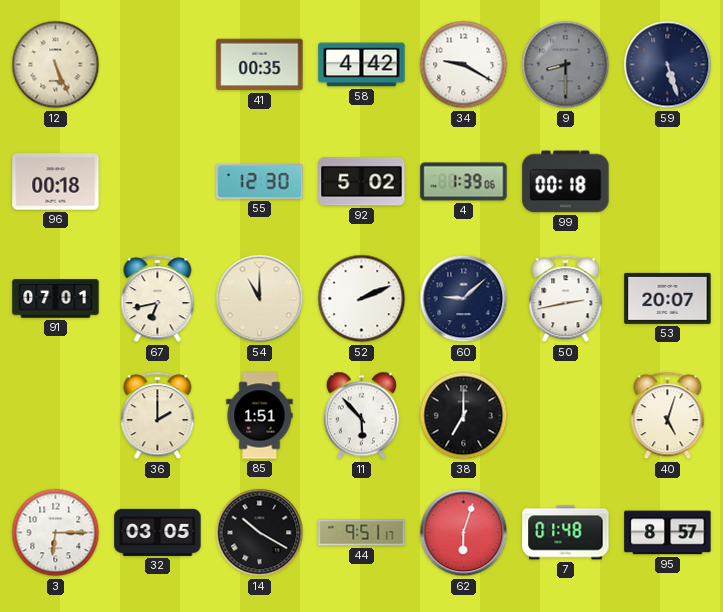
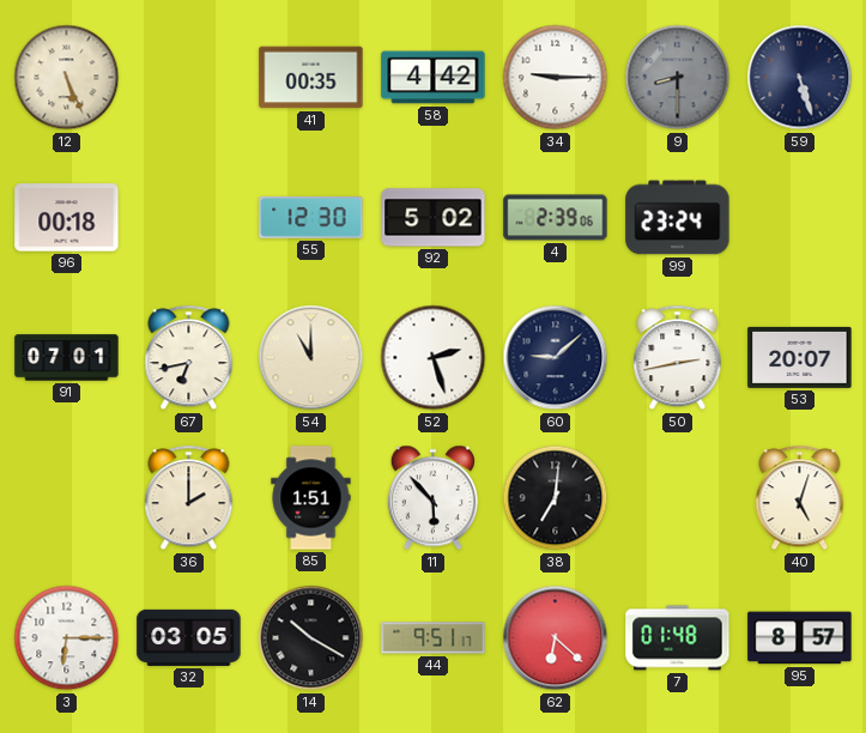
34: 9:20 -> 9:15 (556, 78)
4: 1:39 -> 2:39 (556, 218)
99: 00:18 -> 23:24 (678, 218)
52: 2:11 -> 2:27 (434, 358)
38: 7:00 -> 7:01 (556, 498)
62: 6:03 -> 6:22 (556, 638)
